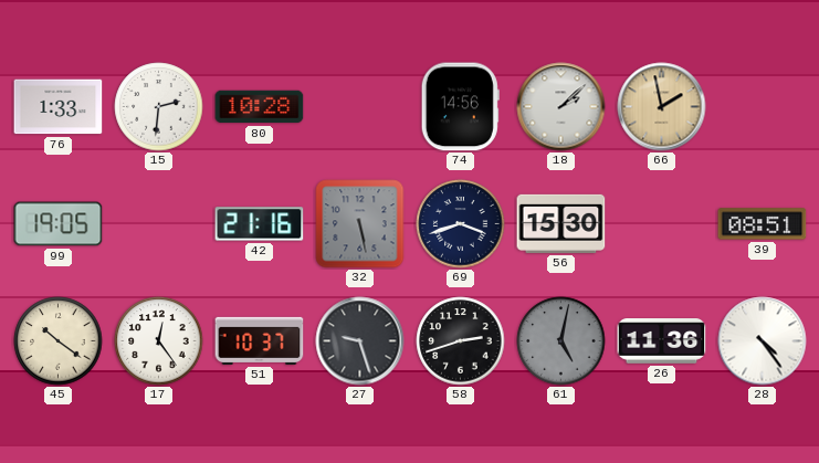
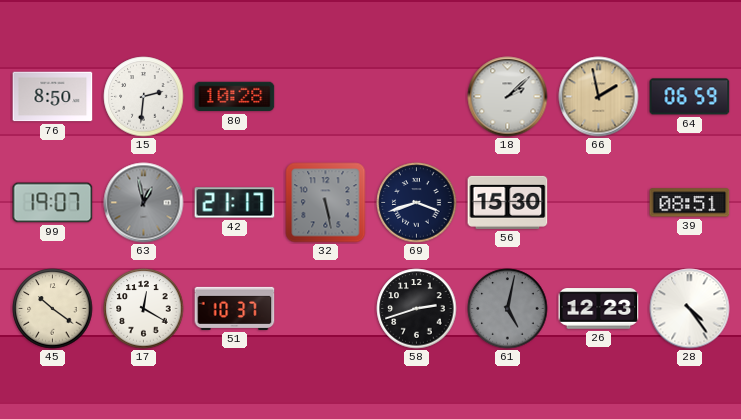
76: 1:33 -> 8:50 (53, 97)
74: 14:56 -> none (460, 107)
64: none -> 06:59 (690, 97)
99: 19:05 -> 19:07 (53, 203)
63: none -> 12:58 (144, 203)
42: 21:16 -> 21:17 (235, 203)
17: 12:24 -> 12:20 (144, 309)
27: 9:27 -> none (360, 341)
26: 11:36 -> 12:23 (599, 309)
